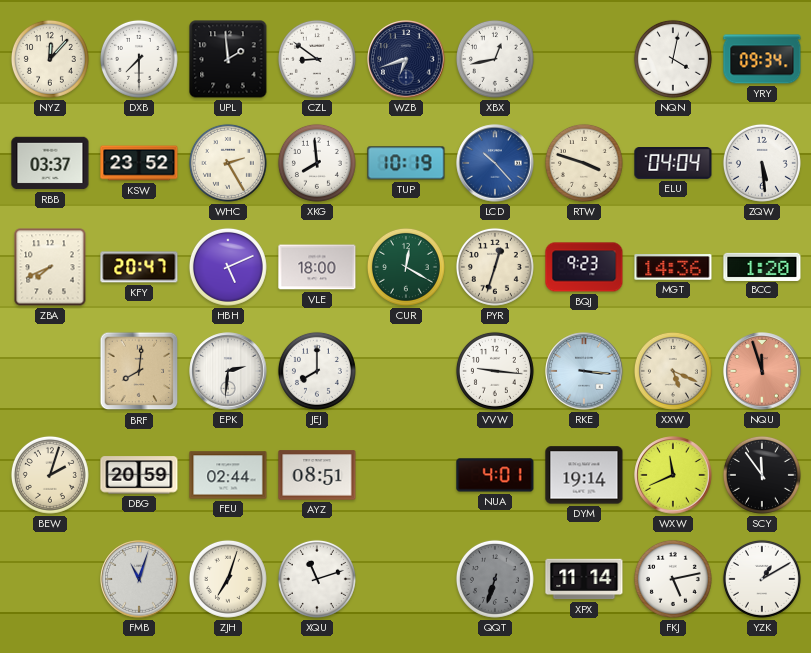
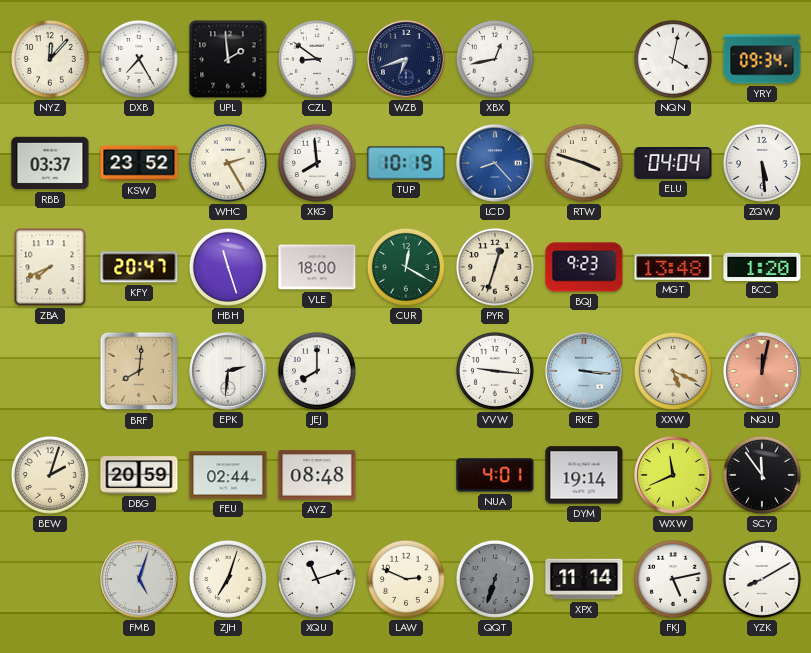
DXB: 7:30 -> 7:25 (139, 59)
LCD: 10:23 -> 8:23 (495, 163)
HBH: 5:11 -> 11:27 (228, 267)
MGT: 14:36 -> 13:48 (673, 267)
NQU: 11:57 -> 12:02 (762, 371)
AYZ: 08:51 -> 08:48 (317, 475)
FMB: 11:03 -> 5:03 (139, 579)
LAW: none -> 2:49 (406, 579)
YZK: 1:10 -> 8:10 (762, 579)
